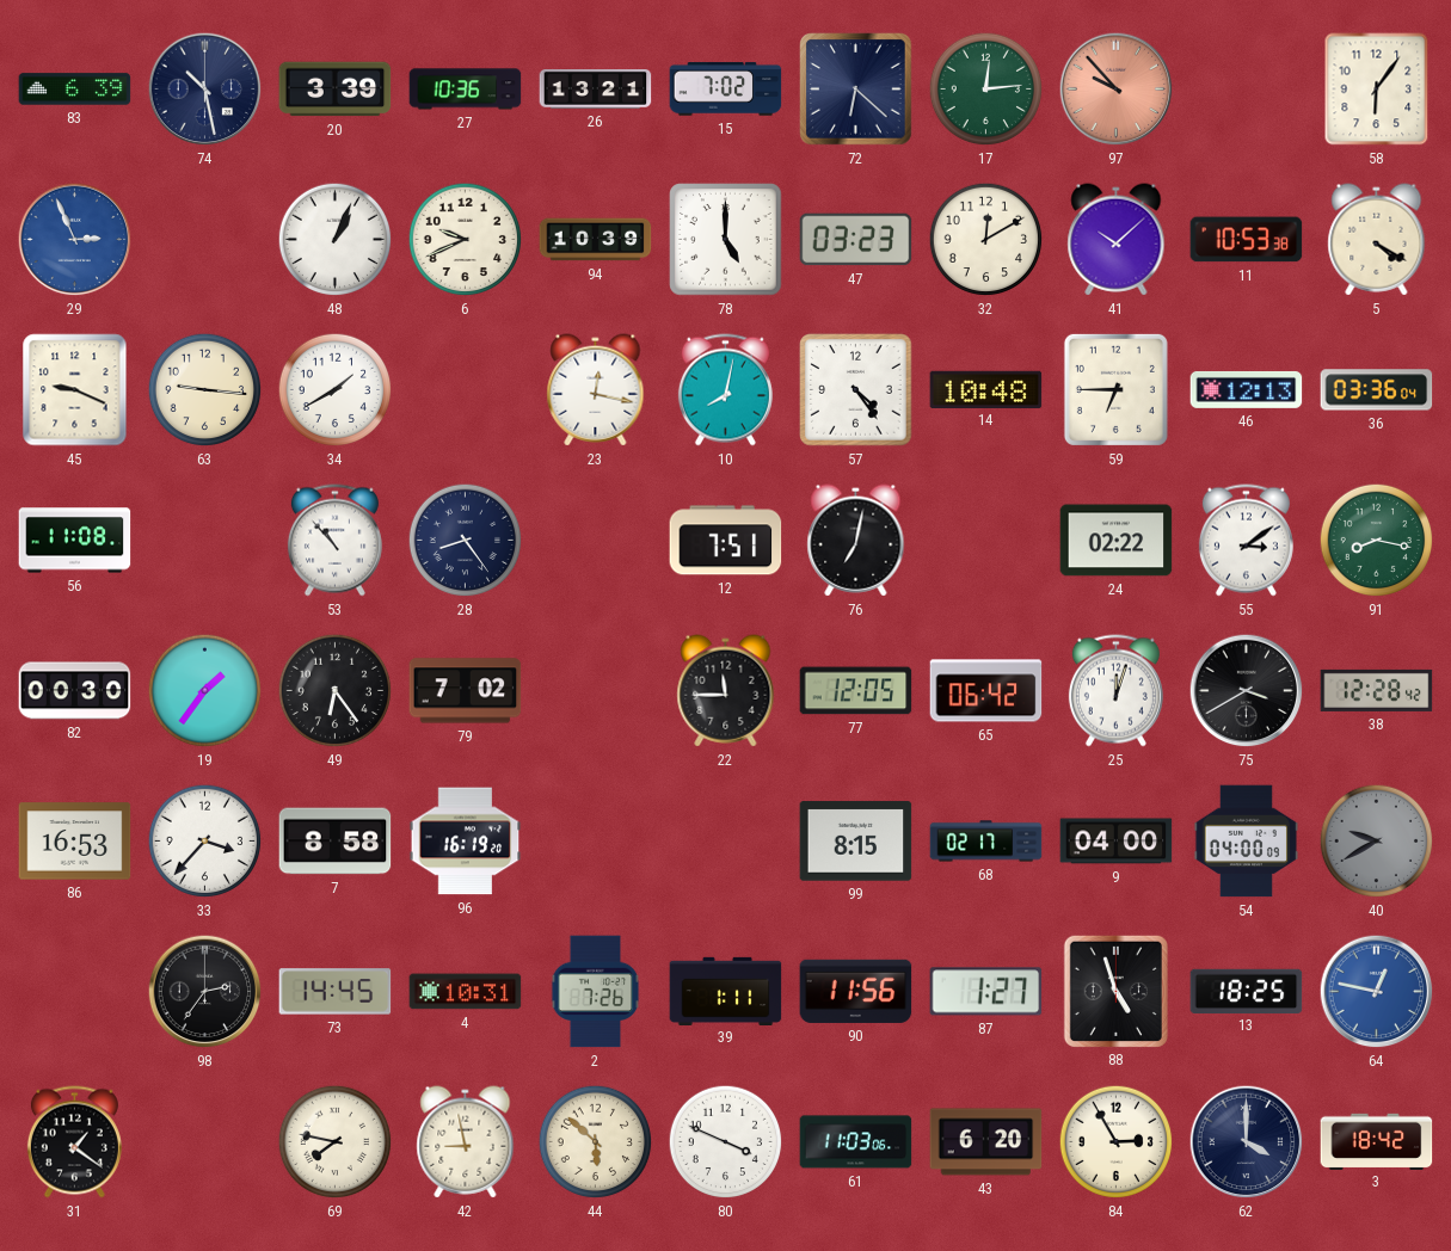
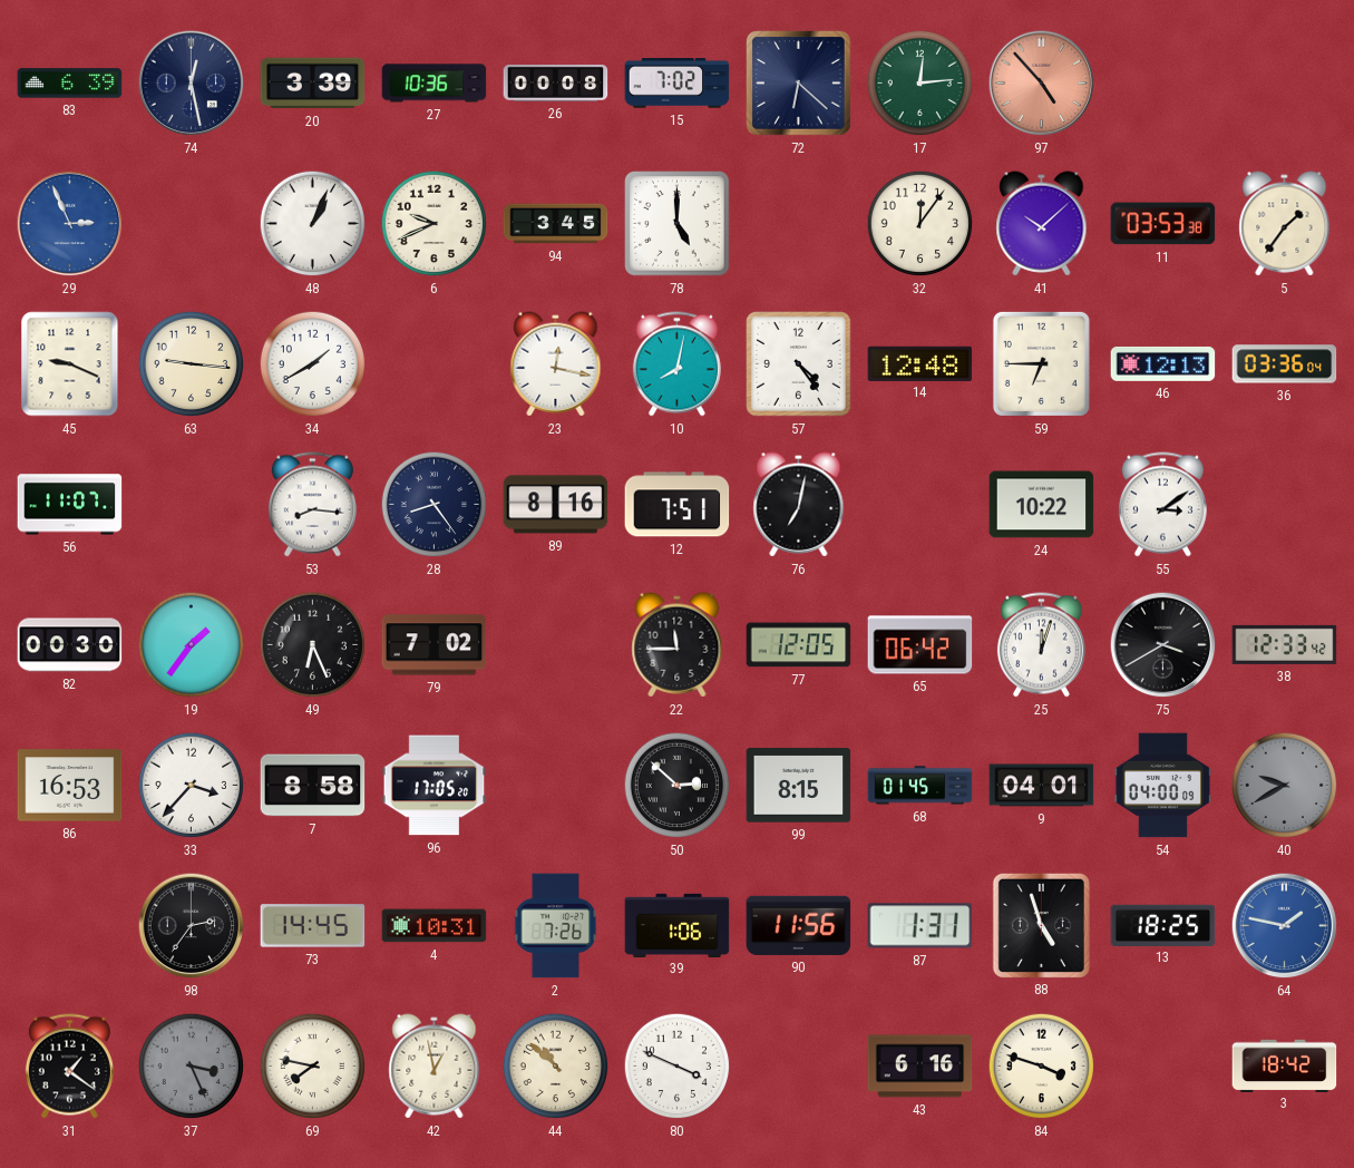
74: 10:28 -> 12:28 (192, 84)
26: 13:21 -> 00:08 (556, 84)
97: 9:53 -> 4:53 (1042, 84)
58: 6:06 -> none (1377, 90)
94: 10:39 -> 3:45 (556, 224)
47: 03:23 -> none (856, 240)
32: 12:10 -> 12:06 (920, 224)
11: 10:53 -> 03:53 (1163, 224)
5: 4:20 -> 1:36 (1285, 224)
14: 10:48 -> 12:48 (920, 363)
56: 11:08 -> 11:07 (70, 505)
53: 10:53 -> 8:16 (312, 505)
89: none -> 8:16 (556, 505)
24: 02:22 -> 10:22 (1042, 505)
91: 8:17 -> none (1377, 541)
49: 6:24 -> 6:26 (313, 645)
38: 12:28 -> 12:33 (1285, 644)
96: 16:19 -> 17:05 (435, 786)
50: none -> 2:52 (678, 786)
68: 02:17 -> 01:45 (920, 786)
9: 04:00 -> 04:01 (1042, 786)
39: 1:11 -> 1:06 (678, 925)
87: 1:27 -> 1:31 (920, 926)
64: 12:47 -> 1:47 (1285, 926)
37: none -> 3:26 (192, 1067)
42: 8:58 -> 12:58 (435, 1067)
44: 5:52 -> 10:52 (556, 1067)
61: 11:03 -> none (856, 1142)
43: 6:20 -> 6:16 (920, 1067)
84: 2:55 -> 3:48 (1042, 1067)
62: 4:00 -> none (1247, 1142)
